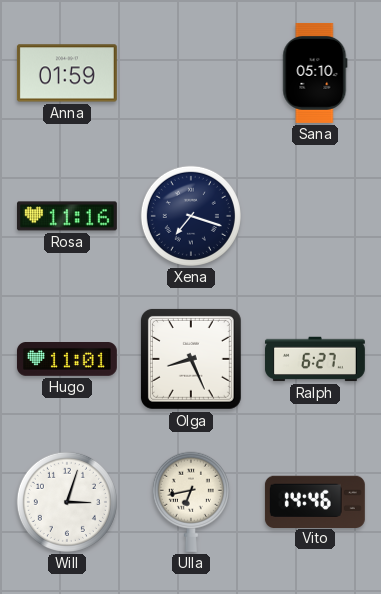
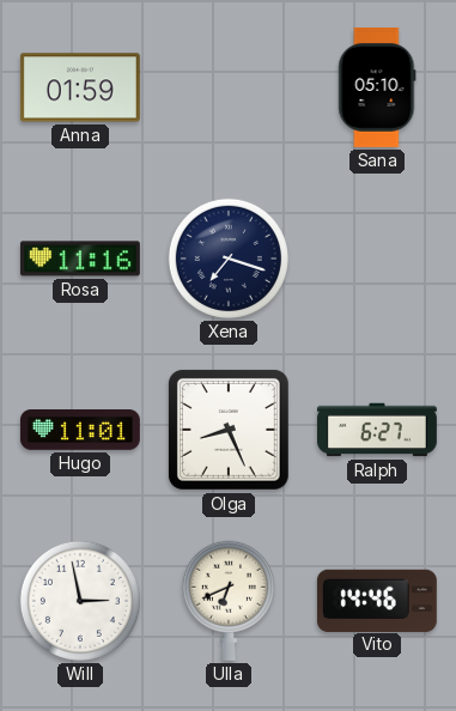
Will: 3:03 -> 2:58 (80, 601)
Ulla: 6:43 -> 6:41 (229, 601)
